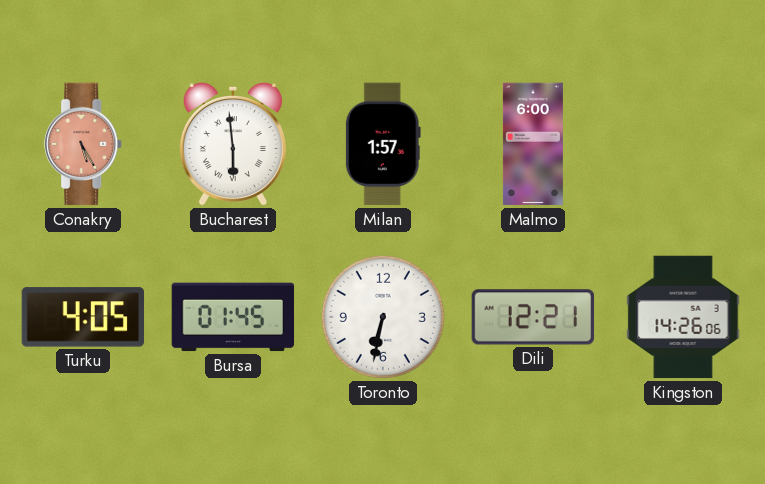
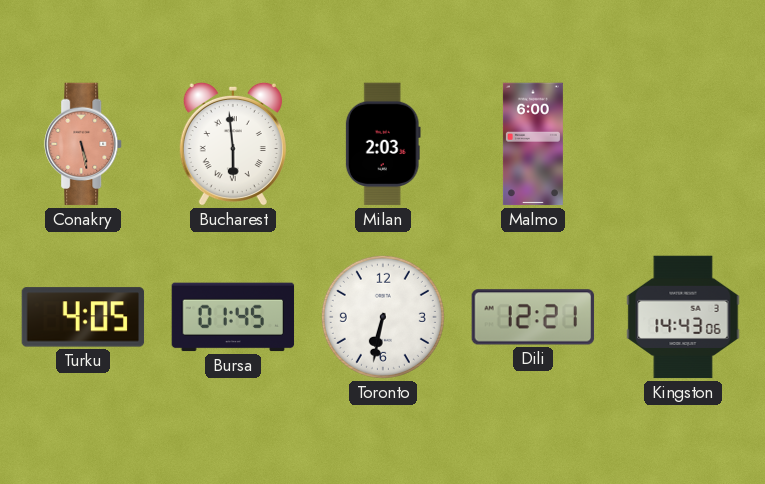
Conakry: 5:25 -> 5:28 (84, 144)
Milan: 1:57 -> 2:03 (383, 144)
Kingston: 14:26 -> 14:43 (683, 317)
